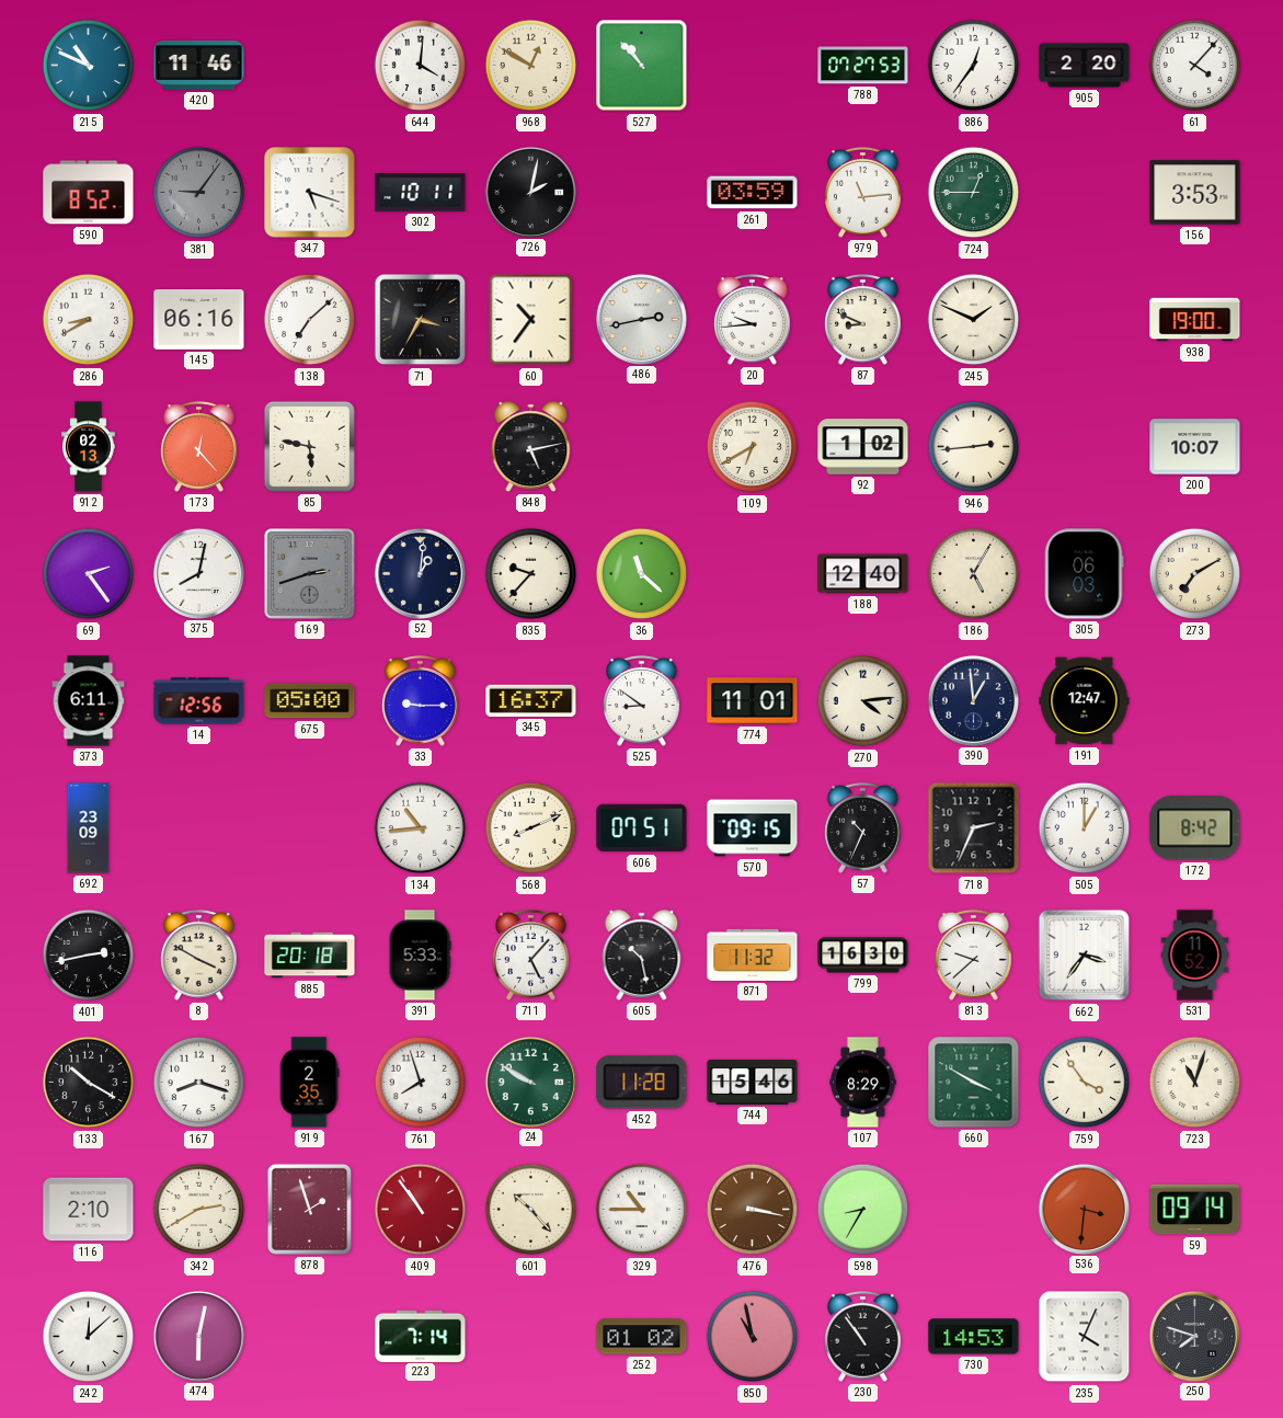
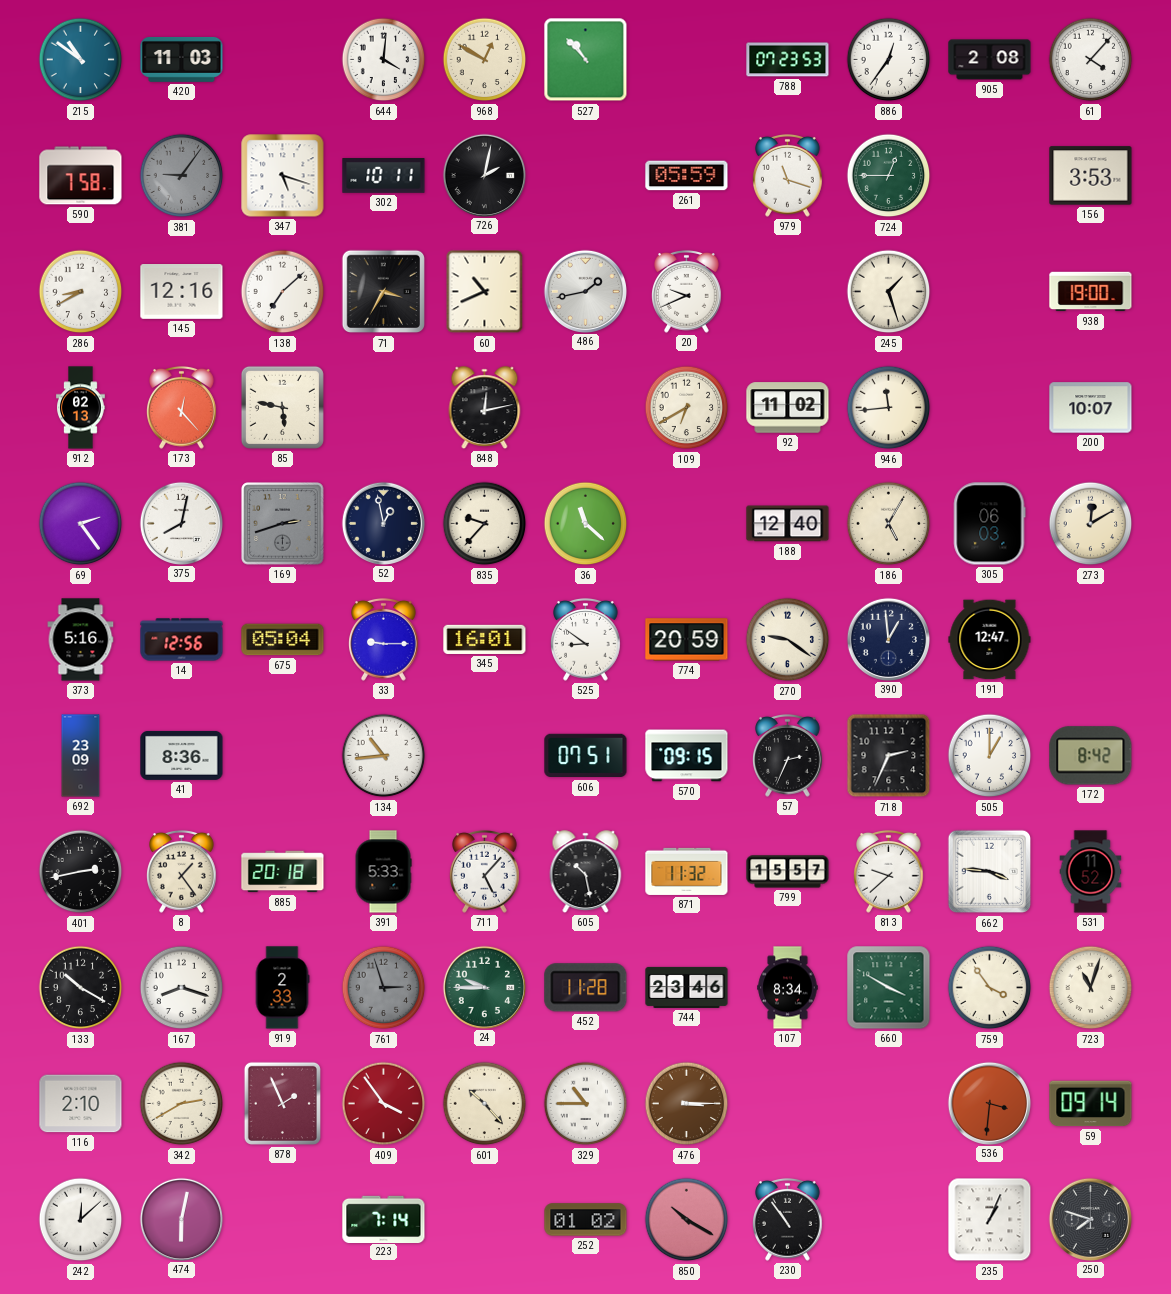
215: 10:49 -> 10:51 (81, 60)
420: 11:46 -> 11:03 (182, 59)
788: 07:27 -> 07:23 (788, 60)
905: 2:20 -> 2:08 (990, 60)
590: 8:52 -> 7:58 (81, 176)
261: 03:59 -> 05:59 (687, 176)
979: 11:14 -> 11:18 (788, 175)
145: 06:16 -> 12:16 (182, 292)
60: 10:36 -> 10:41 (485, 292)
486: 2:43 -> 1:43 (585, 291)
20: 9:44 -> 9:41 (687, 291)
87: 8:49 -> none (863, 319)
245: 1:49 -> 1:27 (889, 292)
848: 5:13 -> 12:13 (485, 408)
92: 1:02 -> 11:02 (788, 408)
946: 2:44 -> 11:44 (889, 408)
52: 1:01 -> 12:58 (383, 523)
273: 7:10 -> 12:10 (1091, 524)
373: 6:11 -> 5:16 (81, 640)
675: 05:00 -> 05:04 (283, 640)
345: 16:37 -> 16:01 (485, 639)
774: 11:01 -> 20:59 (687, 640)
270: 4:14 -> 9:21 (788, 640)
41: none -> 8:36 (182, 755)
568: 8:11 -> none (531, 828)
57: 10:34 -> 2:34 (788, 755)
8: 3:50 -> 1:24 (182, 871)
799: 16:30 -> 15:57 (788, 872)
662: 3:36 -> 3:46 (990, 872)
919: 2:35 -> 2:33 (282, 988)
761: 7:57 -> 2:57 (384, 988)
761 dial: white -> grey (384, 988)
24: 9:50 -> 9:45 (484, 987)
744: 15:46 -> 23:46 (687, 987)
107: 8:29 -> 8:34 (788, 988)
878: 1:57 -> 1:56 (282, 1103)
409: 10:54 -> 3:54 (384, 1104)
476: 3:17 -> 3:15 (687, 1104)
598: 8:35 -> none (863, 1210)
850: 10:58 -> 10:20 (687, 1220)
730: 14:53 -> none (974, 1337)
235: 4:04 -> 1:04 (990, 1220)
